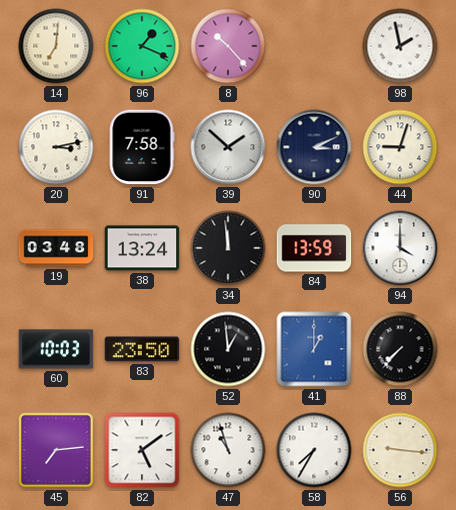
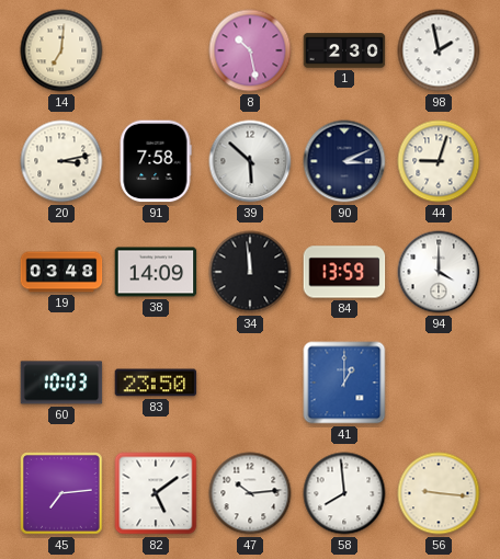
96: 1:19 -> none (142, 46)
8: 10:23 -> 10:28 (250, 50)
1: none -> 2:30 (344, 50)
39: 1:52 -> 5:52 (250, 161)
38: 13:24 -> 14:09 (156, 272)
52: 12:59 -> none (228, 349)
88: 7:37 -> none (400, 349)
47: 10:57 -> 10:14 (250, 493)
58: 7:35 -> 7:59 (344, 493)
